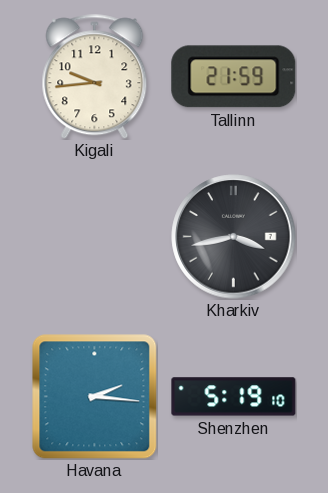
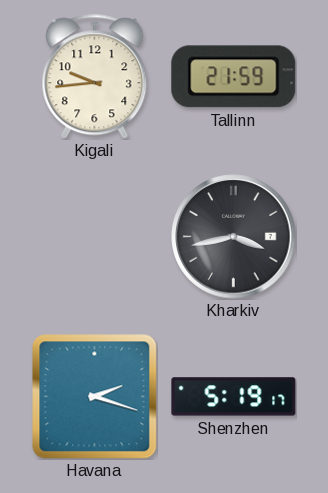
Havana: 2:16 -> 2:18 (94, 396)
Shenzhen: 5:19:10 -> 5:19:17 (234, 397)
